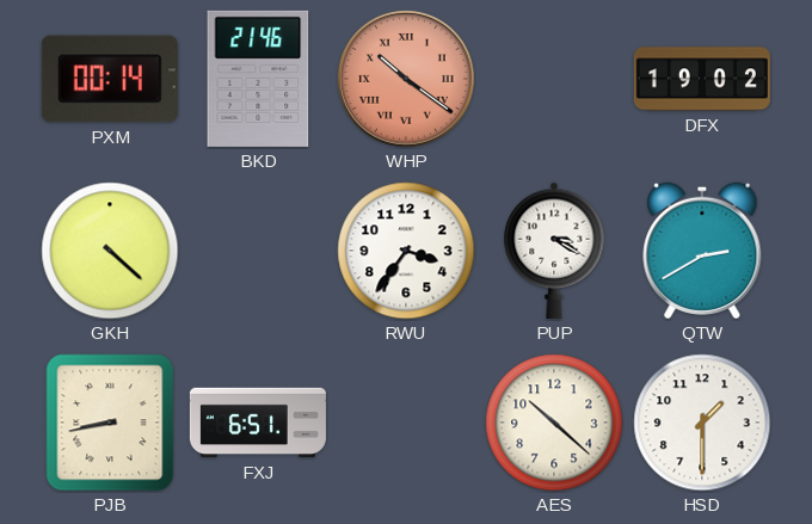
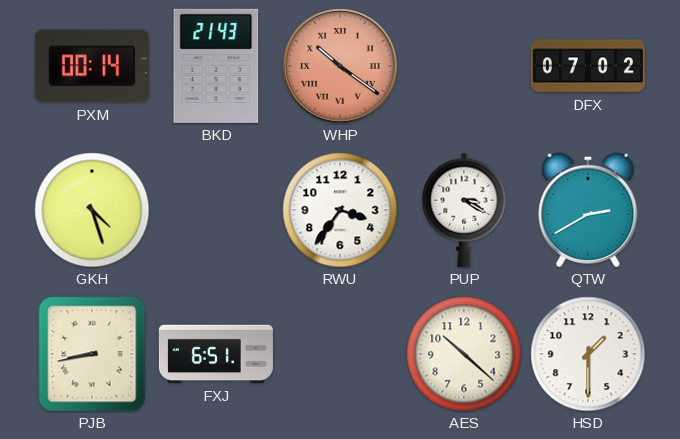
BKD: 21:46 -> 21:43 (216, 66)
DFX: 19:02 -> 07:02 (588, 66)
GKH: 4:22 -> 4:27 (92, 210)
